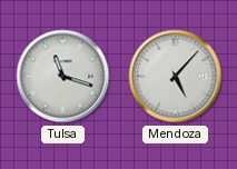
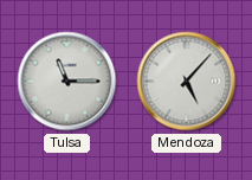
Tulsa: 11:18 -> 11:15 (67, 82)
